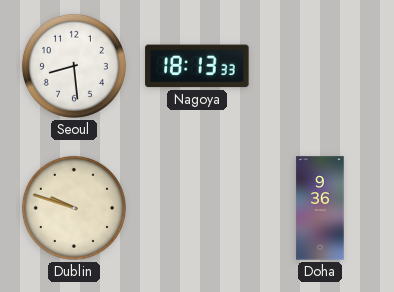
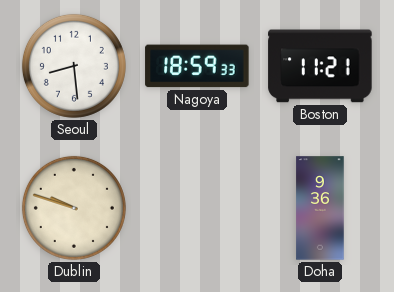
Nagoya: 18:13 -> 18:59 (197, 66)
Boston: none -> 11:21 (320, 66)
